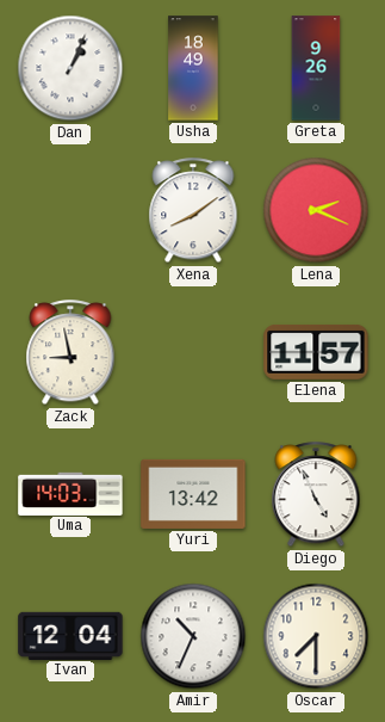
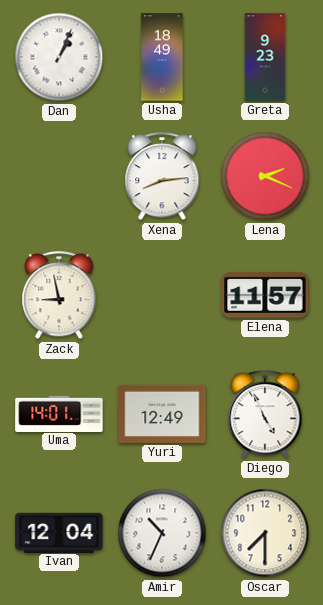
Greta: 9:26 -> 9:23 (265, 57)
Xena: 8:09 -> 8:14 (162, 177)
Uma: 14:03 -> 14:01 (59, 413)
Yuri: 13:42 -> 12:49 (162, 414)
